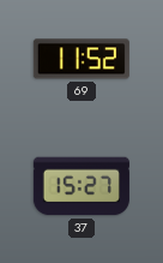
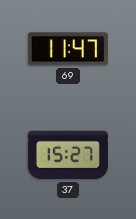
69: 11:52 -> 11:47 (68, 49)
